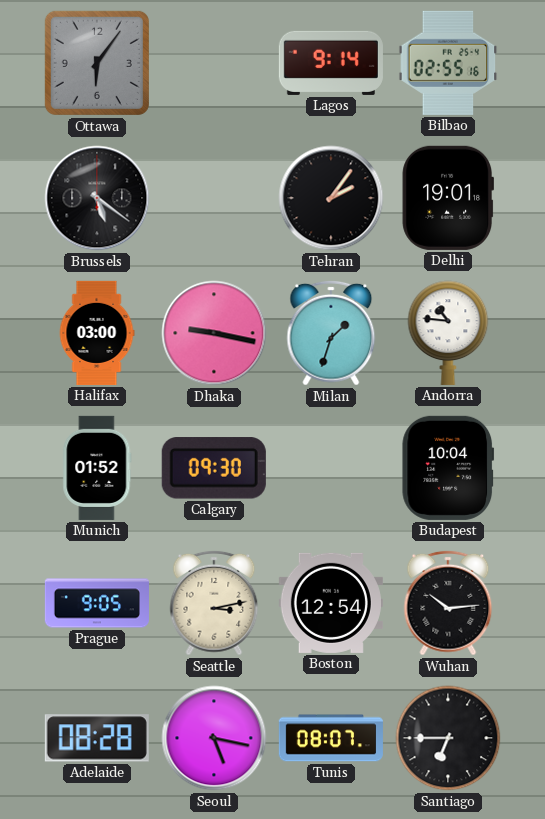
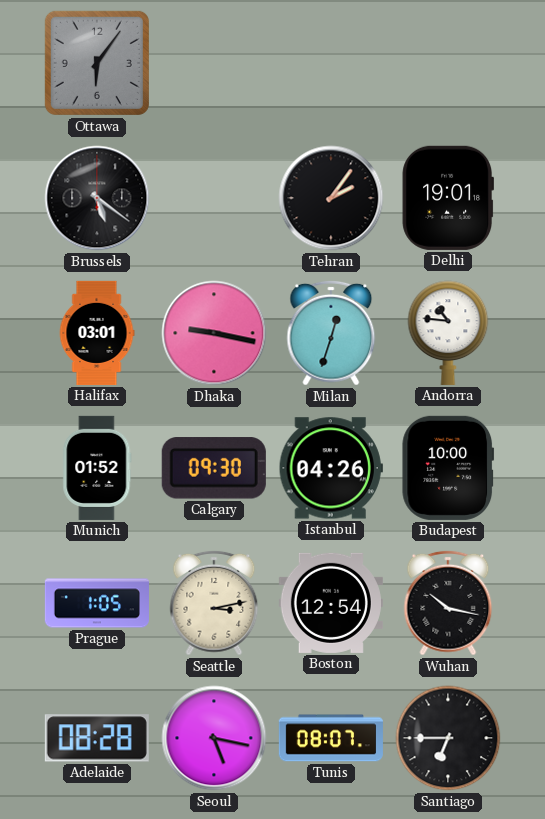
Lagos: 9:14 -> none (331, 63)
Bilbao: 02:55 -> none (448, 63)
Halifax: 03:00 -> 03:01 (97, 333)
Milan: 1:33 -> 12:33 (331, 333)
Istanbul: none -> 04:26 (331, 468)
Budapest: 10:04 -> 10:00 (448, 468)
Prague: 9:05 -> 1:05 (97, 603)
Wuhan: 10:14 -> 10:17 (448, 603)
